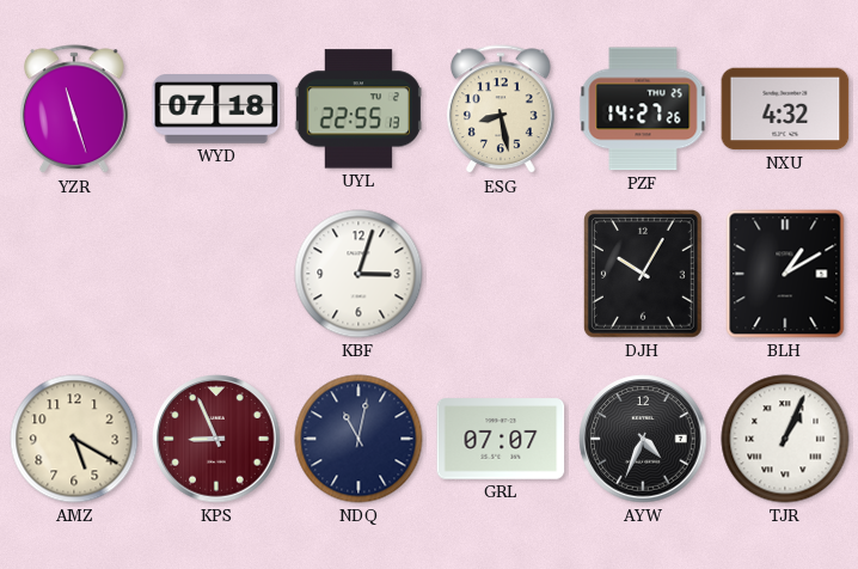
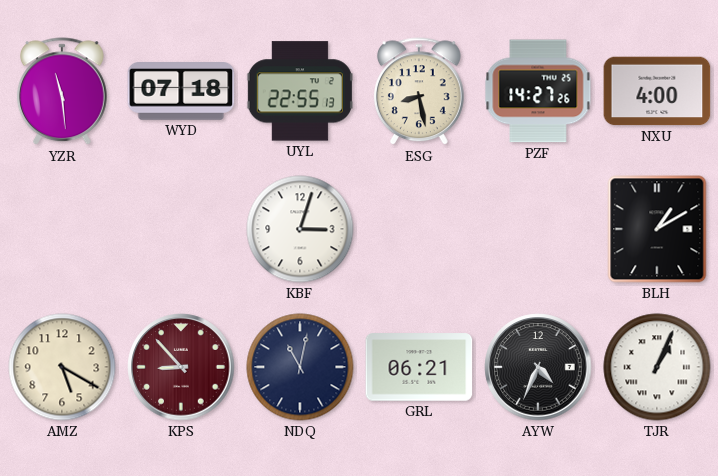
YZR: 11:27 -> 11:29 (62, 92)
NXU: 4:32 -> 4:00 (657, 91)
DJH: 10:05 -> none (643, 274)
KPS: 8:56 -> 8:53 (181, 367)
GRL: 07:07 -> 06:21 (419, 367)
